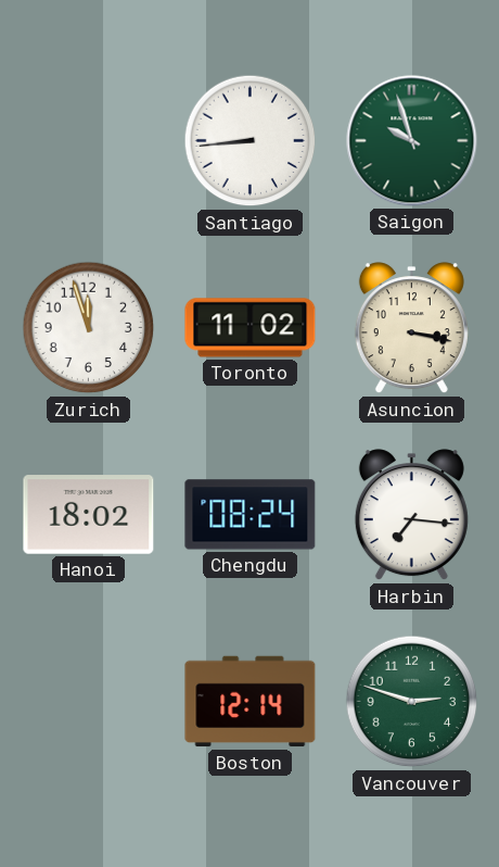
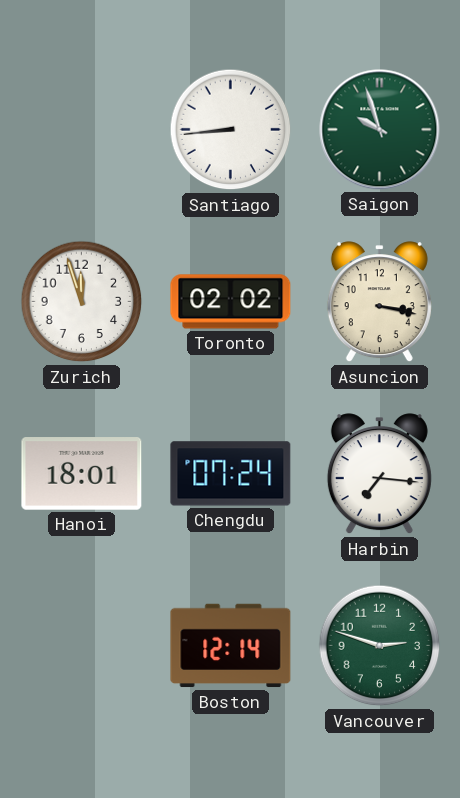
Toronto: 11:02 -> 02:02 (231, 302)
Hanoi: 18:02 -> 18:01 (82, 474)
Chengdu: 08:24 -> 07:24 (231, 474)
